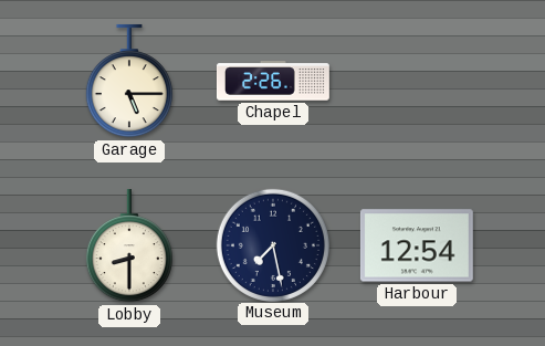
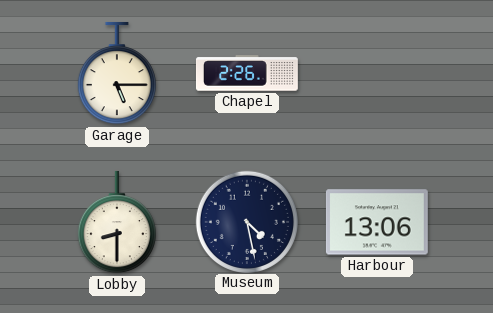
Museum: 7:28 -> 4:28 (246, 221)
Harbour: 12:54 -> 13:06 (377, 222)
